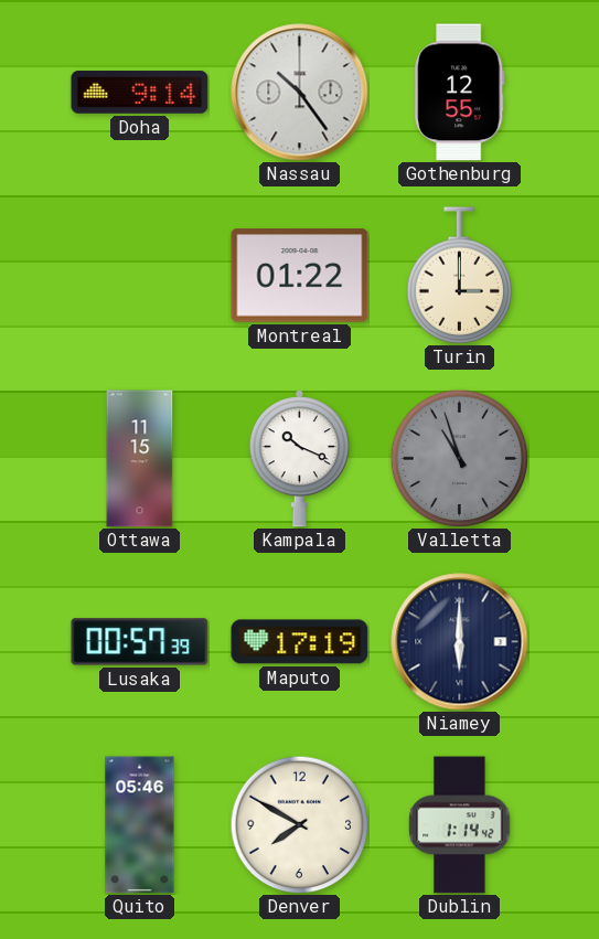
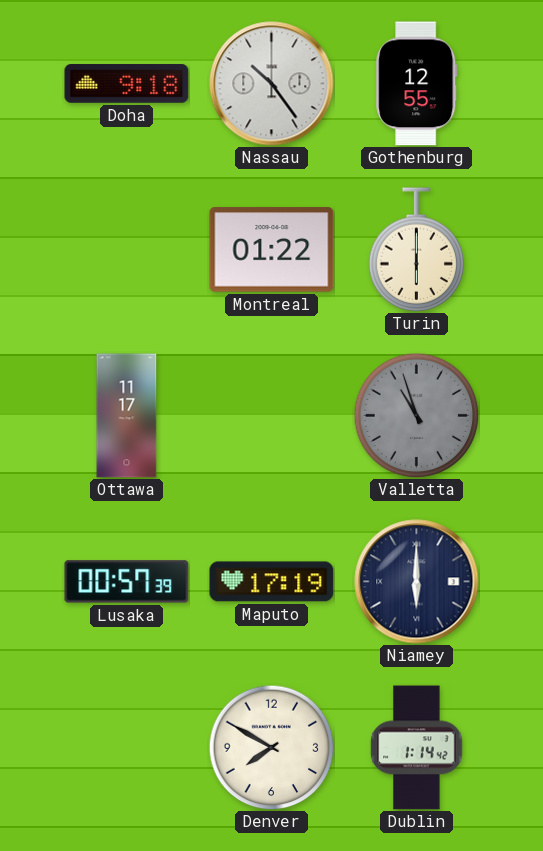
Doha: 9:14 -> 9:18 (127, 84)
Turin: 3:00 -> 6:00 (417, 250)
Ottawa: 11:15 -> 11:17 (127, 416)
Kampala: 10:19 -> none (299, 459)
Quito: 05:46 -> none (140, 825)
